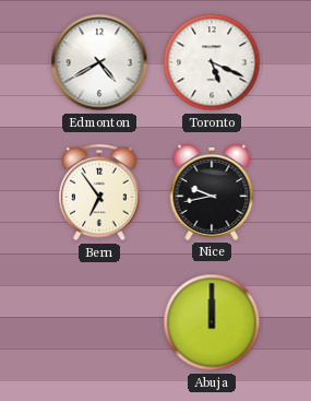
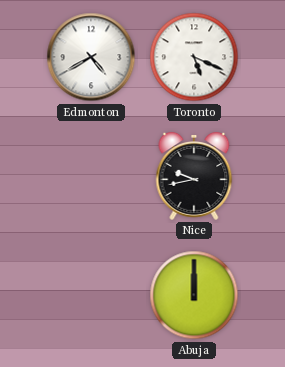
Bern: 6:54 -> none (100, 192)
